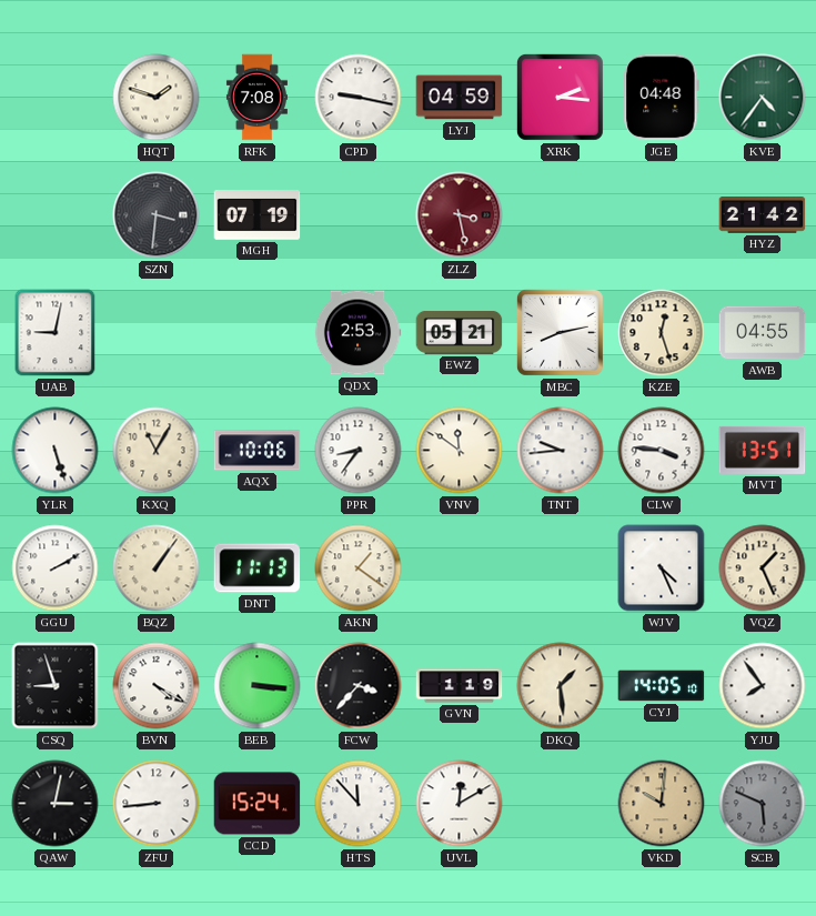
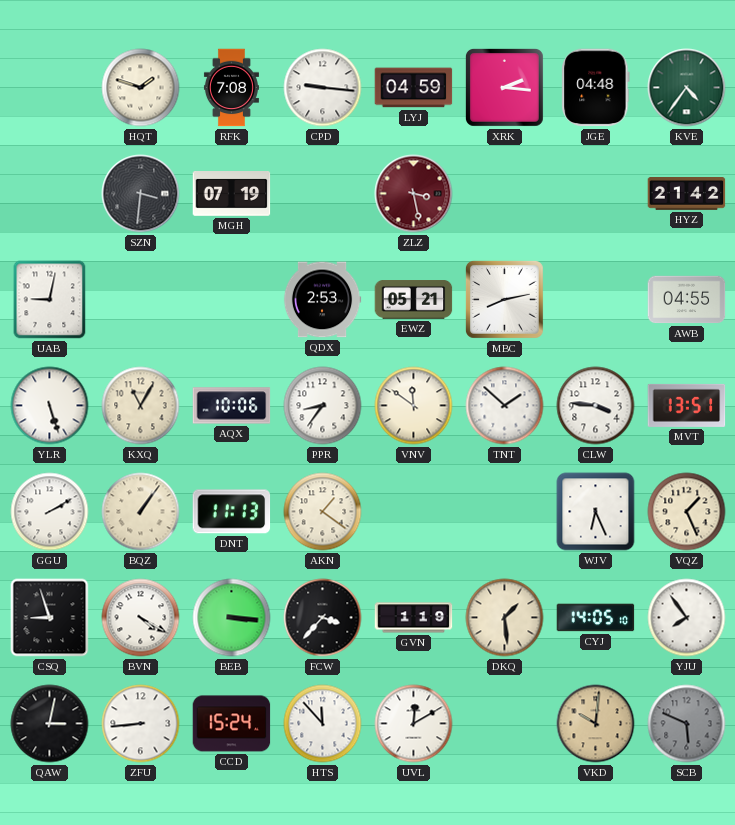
CPD: 9:17 -> 9:16 (323, 88)
KZE: 12:27 -> none (662, 333)
TNT: 9:44 -> 1:52 (505, 406)
WJV: 4:26 -> 6:26 (596, 512)
